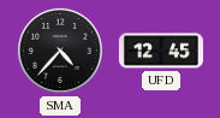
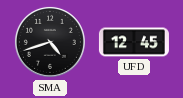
SMA: 4:37 -> 4:42 (50, 42)
